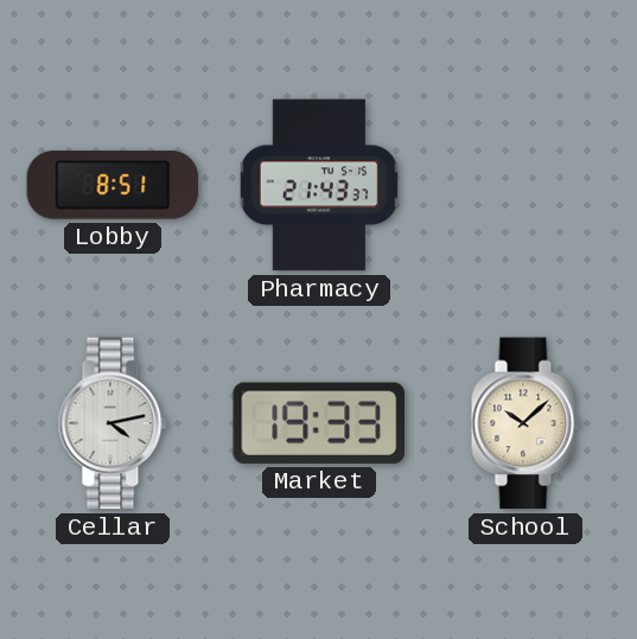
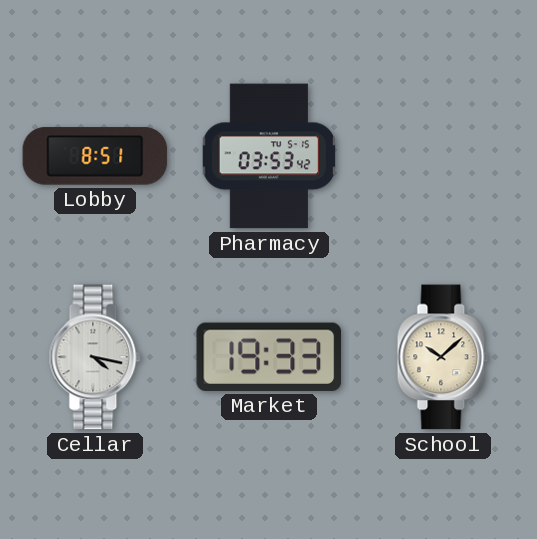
Pharmacy: 21:43 -> 03:53 (269, 156)
Cellar: 4:13 -> 4:17 (95, 357)
